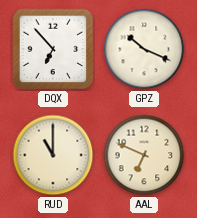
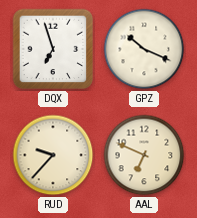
DQX: 6:53 -> 6:57 (53, 49)
RUD: 11:00 -> 9:37 (53, 155)
